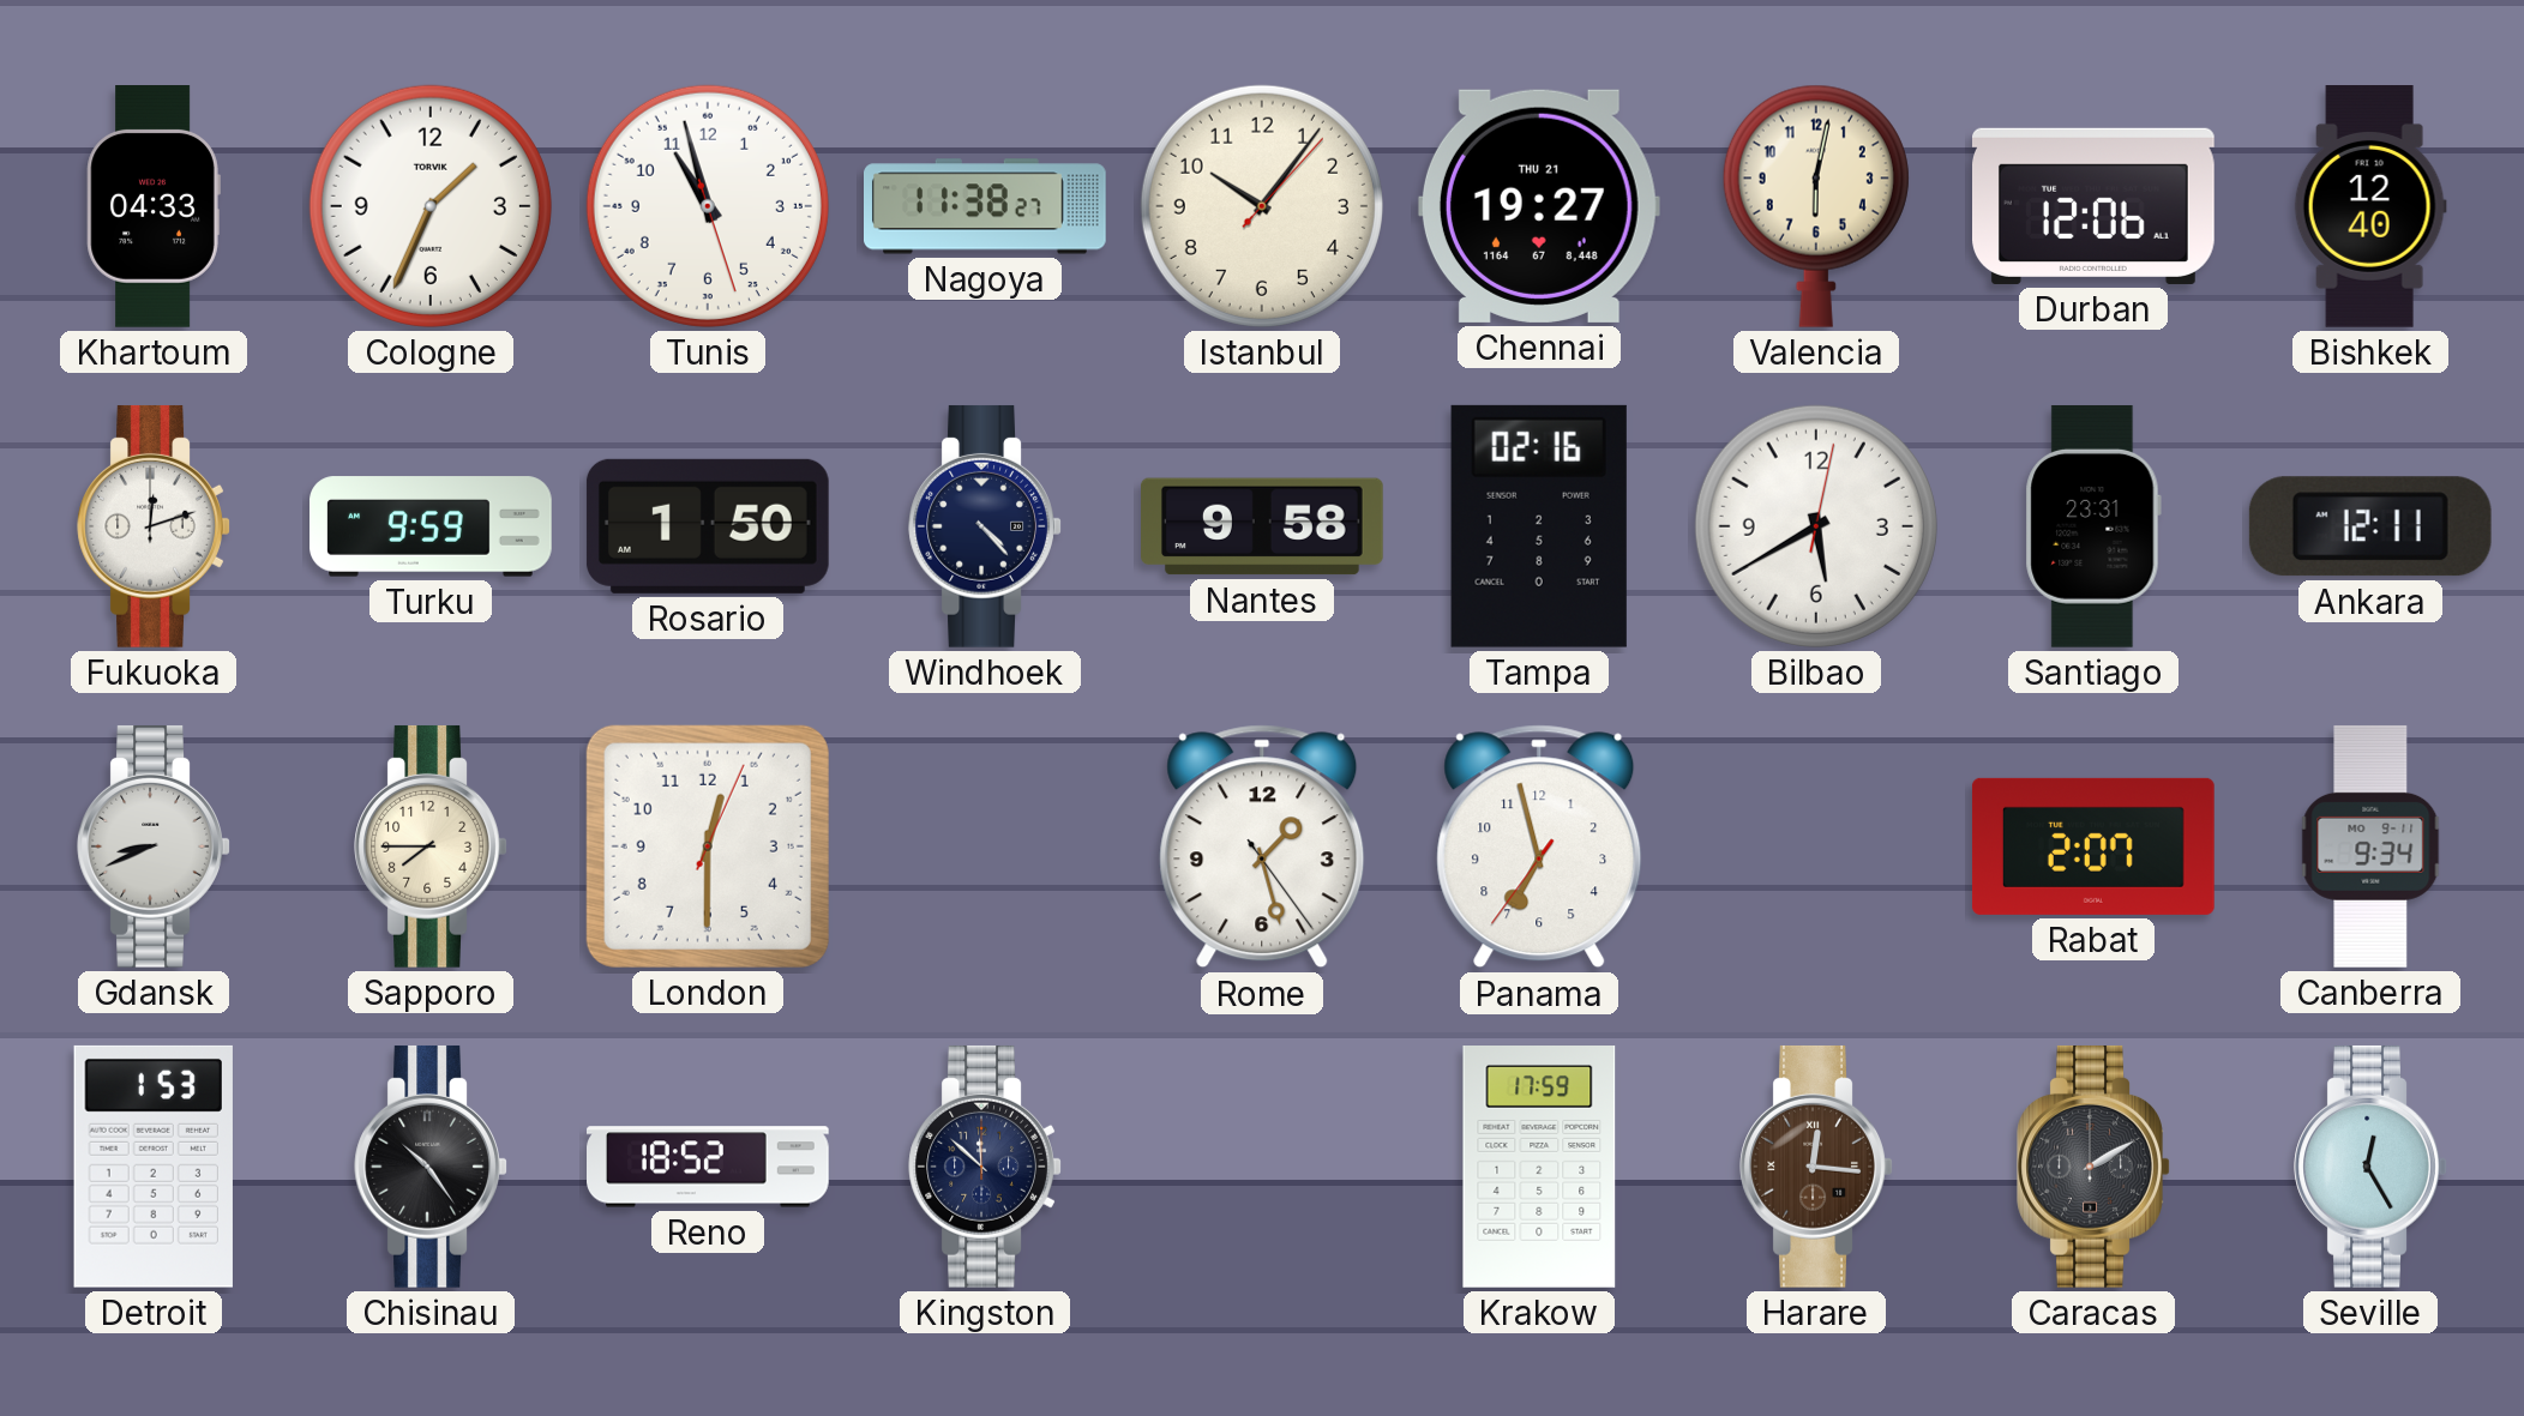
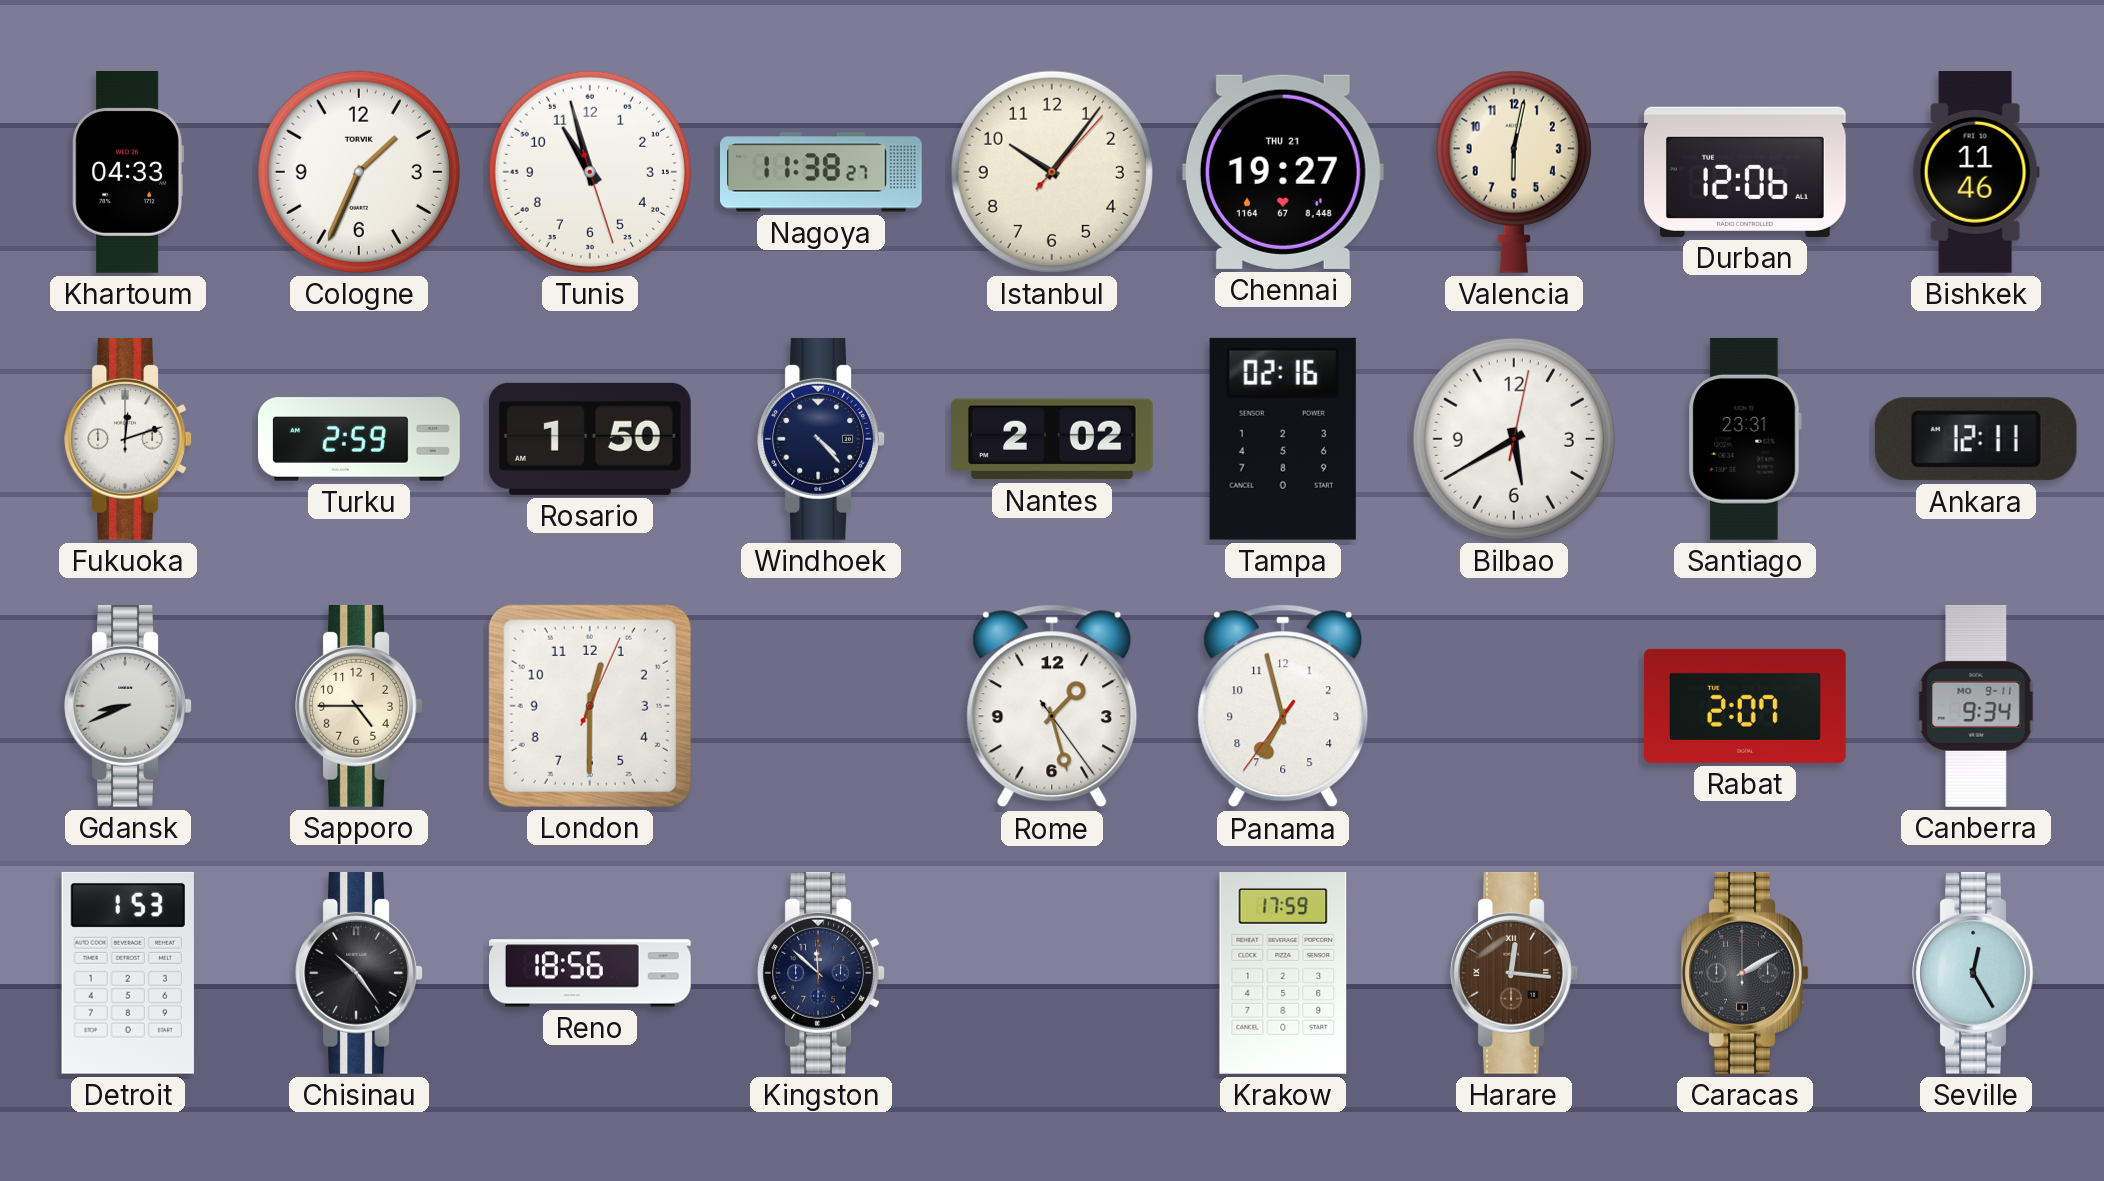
Bishkek: 12:40 -> 11:46 (1976, 173)
Turku: 9:59 -> 2:59 (360, 439)
Nantes: 9:58 -> 2:02 (1053, 439)
Sapporo: 7:45 -> 4:45 (359, 706)
Reno: 18:52 -> 18:56 (591, 973)
